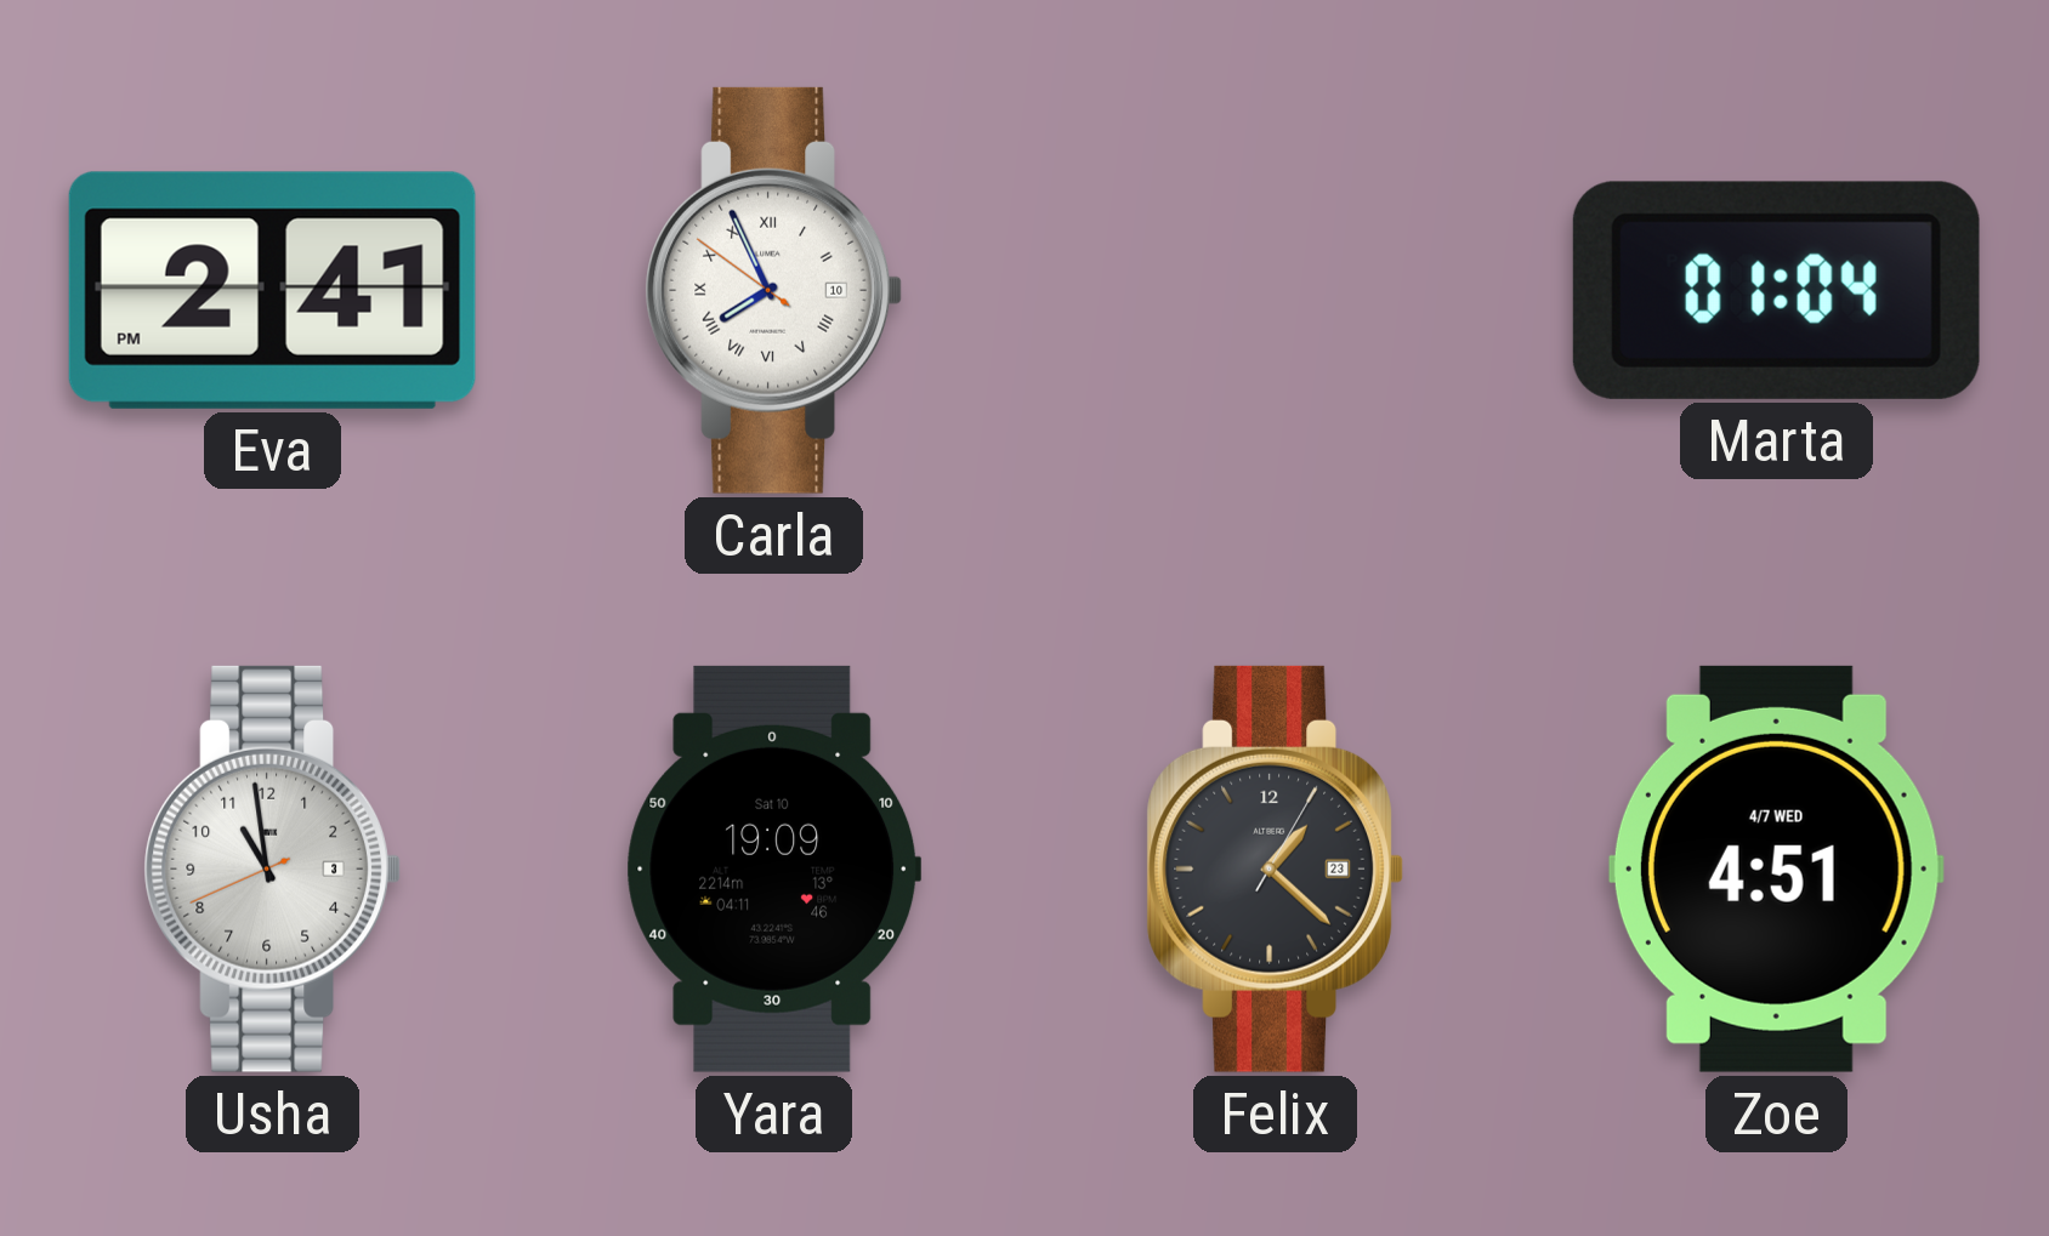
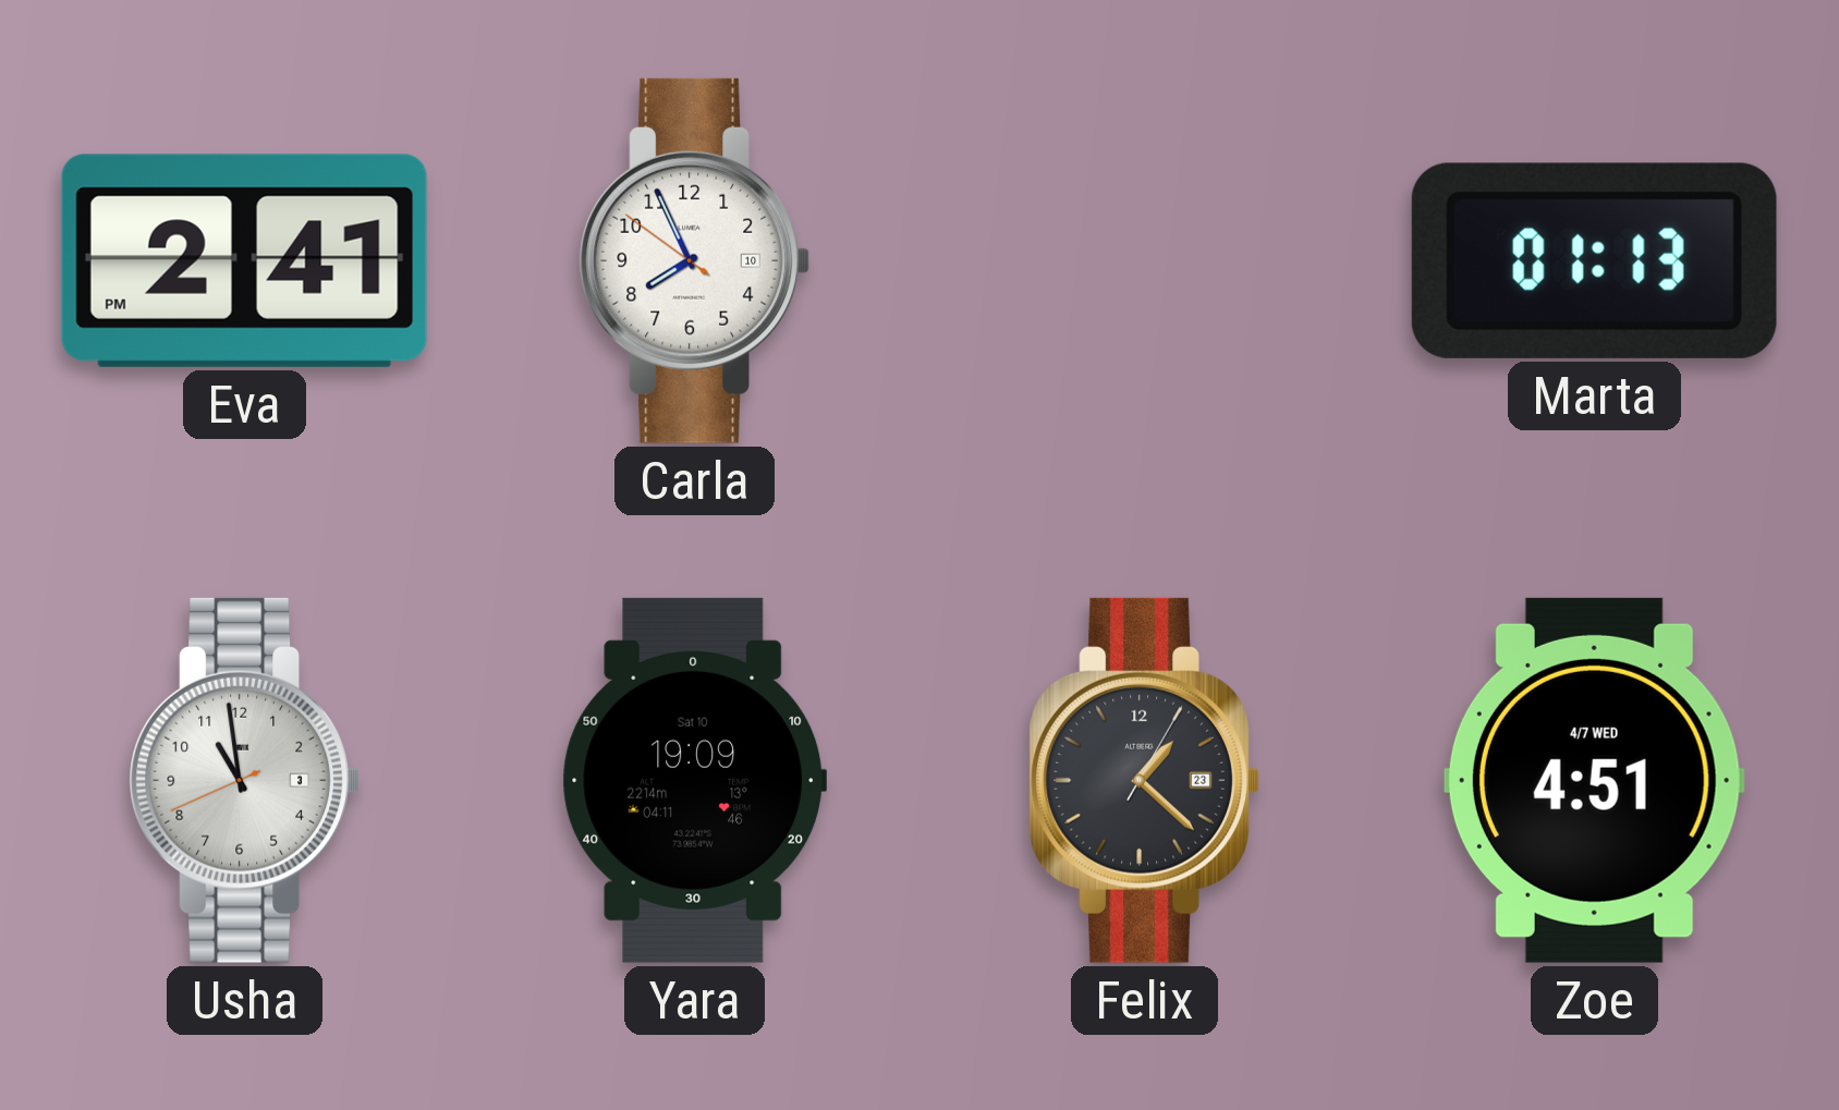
Carla numerals: Roman -> Arabic (694, 260)
Marta: 01:04 -> 01:13 (1594, 260)
